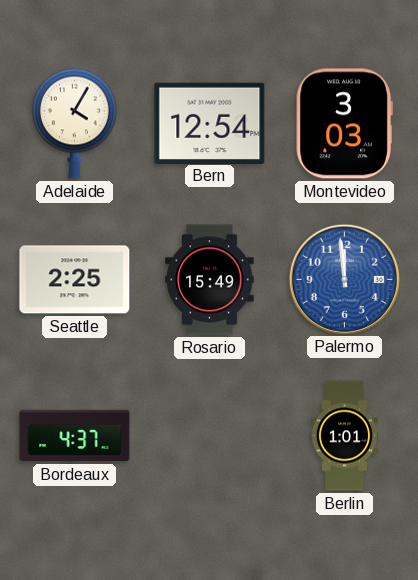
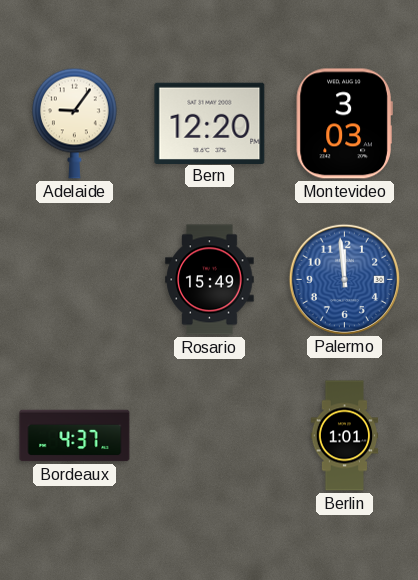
Adelaide: 4:05 -> 9:06 (74, 123)
Bern: 12:54 -> 12:20 (210, 123)
Seattle: 2:25 -> none (75, 280)
